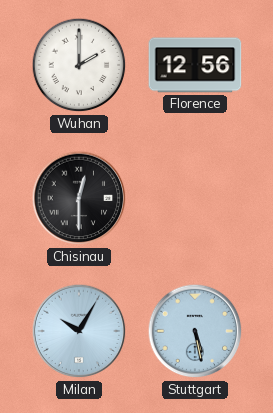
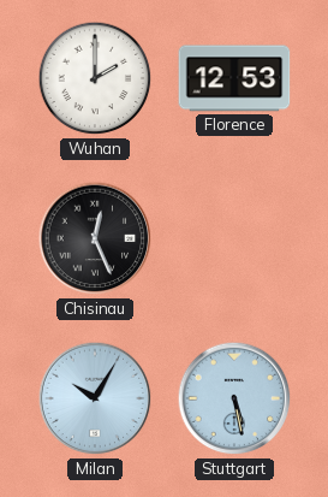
Florence: 12:56 -> 12:53 (234, 78)
Chisinau: 12:30 -> 12:26 (95, 238)
